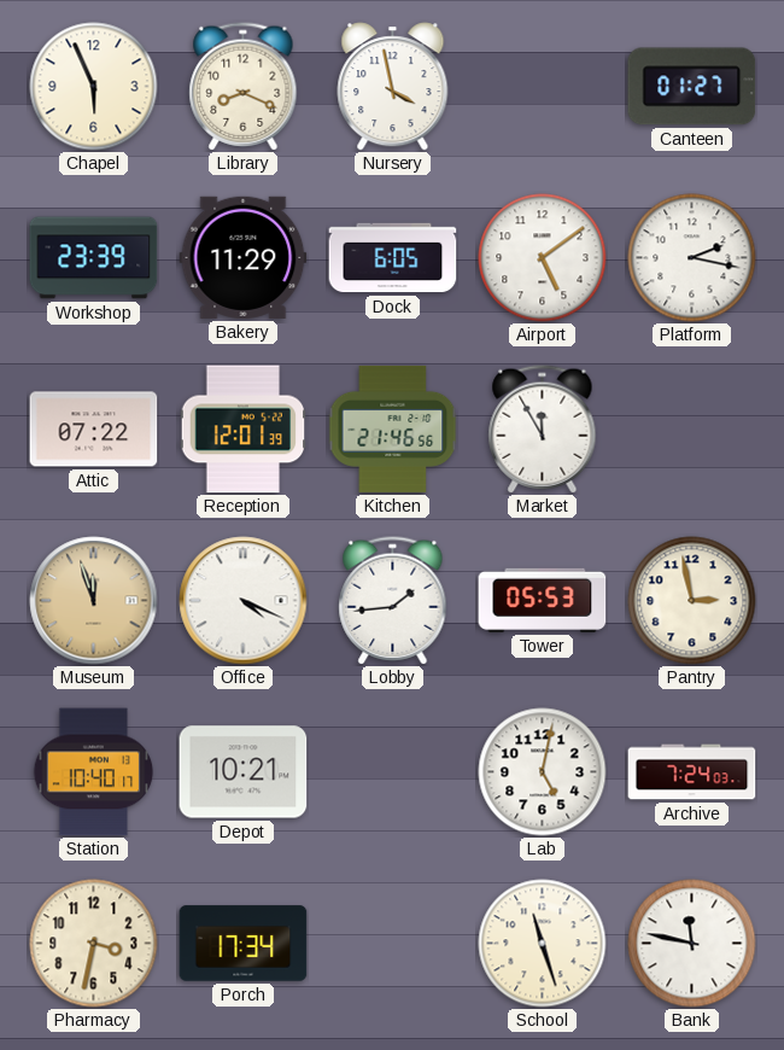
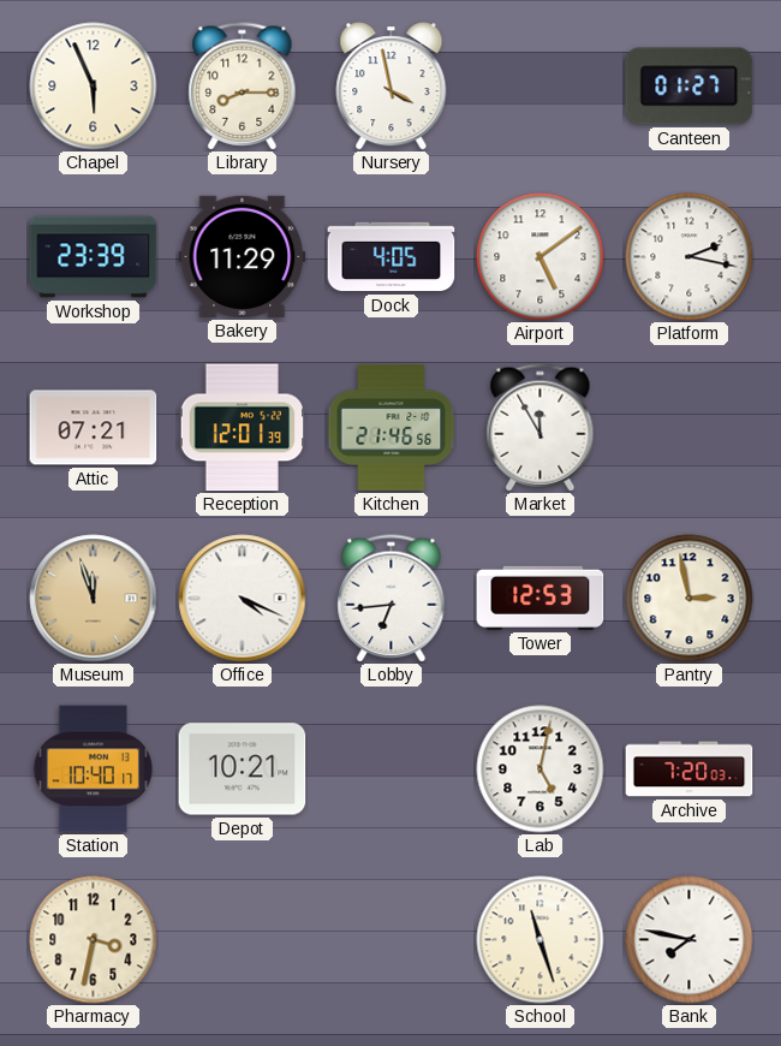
Library: 8:19 -> 8:15 (243, 87)
Dock: 6:05 -> 4:05 (392, 257)
Attic: 07:22 -> 07:21 (94, 428)
Lobby: 1:44 -> 6:44 (392, 599)
Tower: 05:53 -> 12:53 (541, 598)
Archive: 7:24 -> 7:20 (690, 769)
Porch: 17:34 -> none (244, 944)
Bank: 11:47 -> 7:47 (690, 940)
